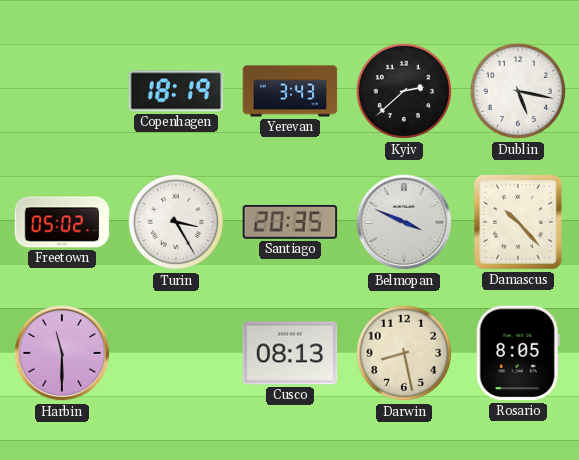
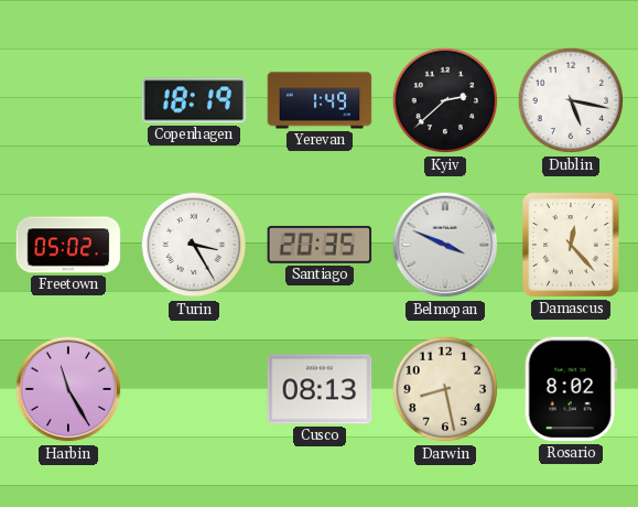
Yerevan: 3:43 -> 1:49 (320, 100)
Damascus: 10:23 -> 12:23 (571, 245)
Harbin: 11:30 -> 11:25 (68, 389)
Rosario: 8:05 -> 8:02 (571, 389)
